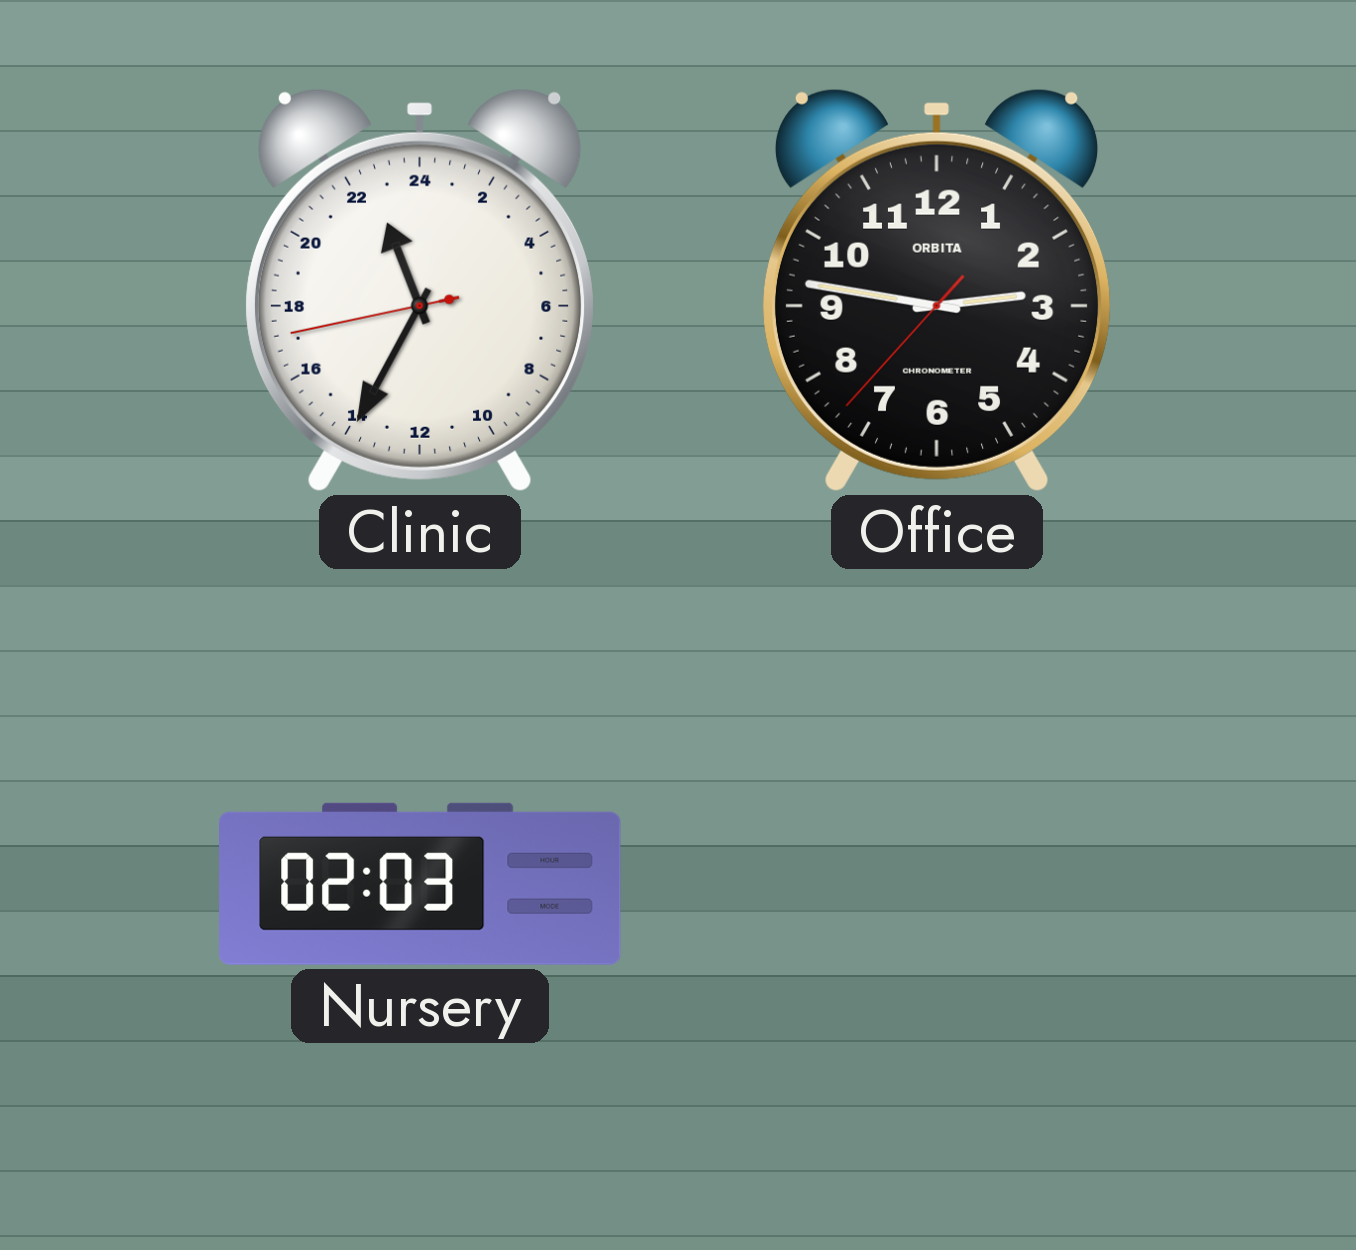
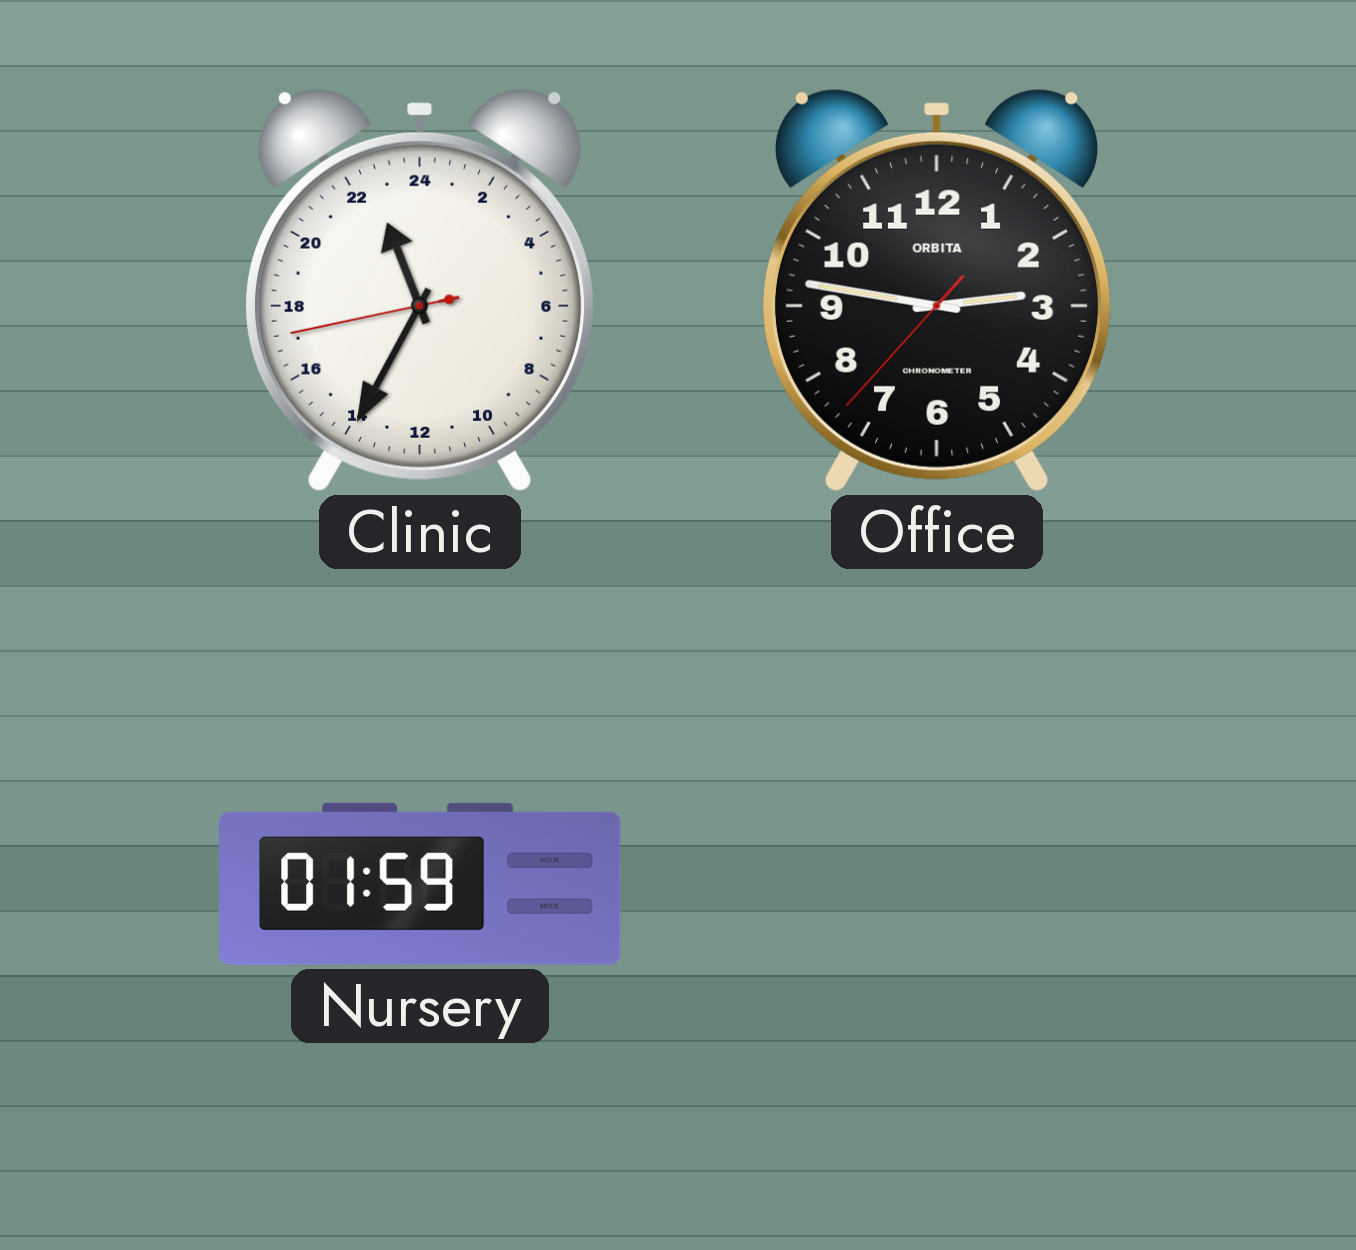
Nursery: 02:03 -> 01:59 (421, 884)
